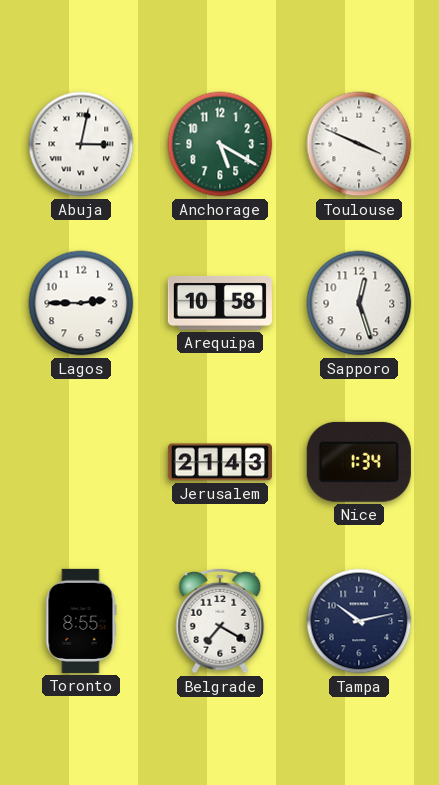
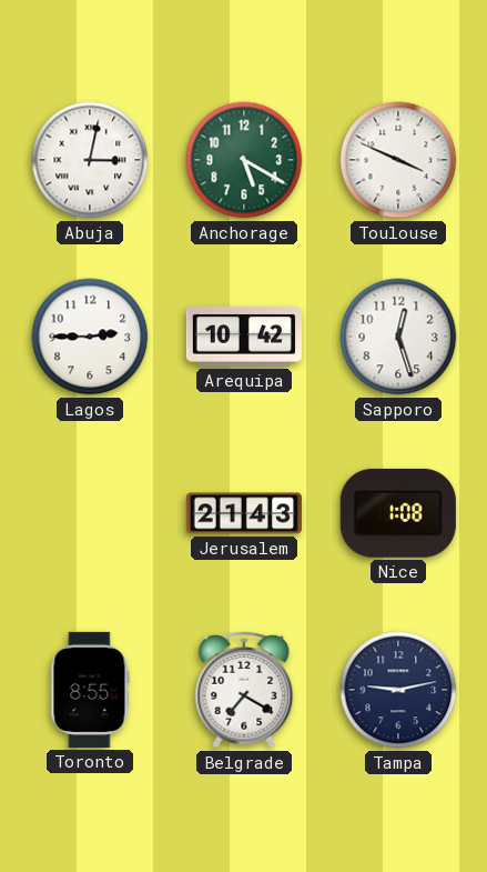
Arequipa: 10:58 -> 10:42 (244, 337)
Nice: 1:34 -> 1:08 (398, 513)
Tampa: 10:13 -> 9:13 (398, 690)
